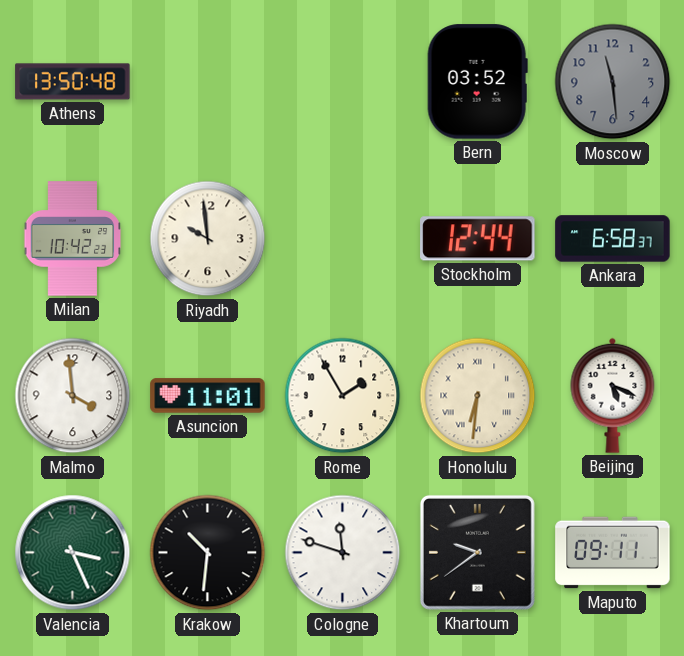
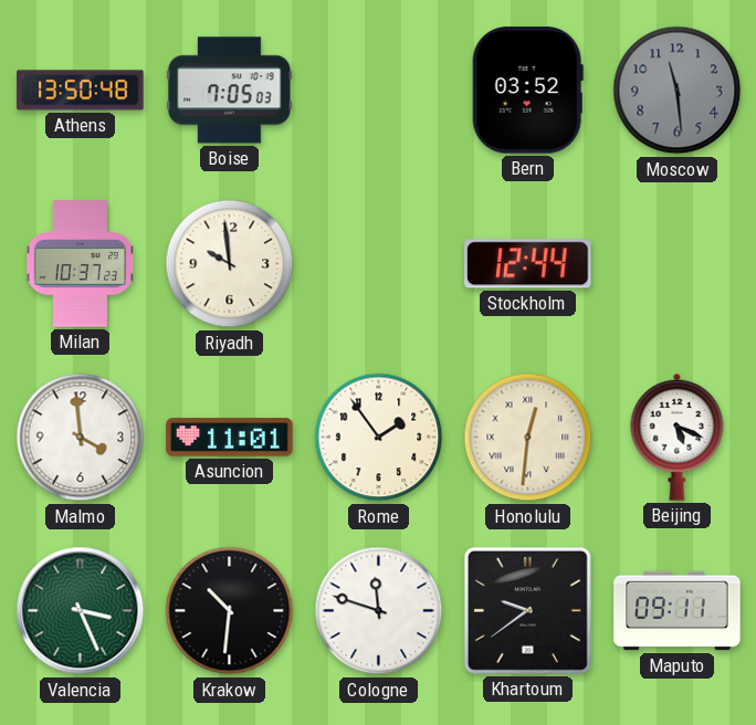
Boise: none -> 7:05 (230, 91)
Milan: 10:42 -> 10:37 (81, 264)
Ankara: 6:58 -> none (613, 239)
Rome: 1:55 -> 1:54 (379, 438)
Honolulu: 6:31 -> 12:31 (528, 438)
